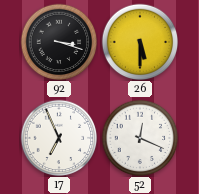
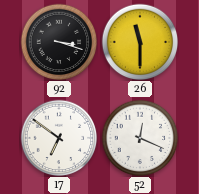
26: 5:30 -> 11:30 (140, 42)
17: 6:56 -> 6:51 (59, 138)
